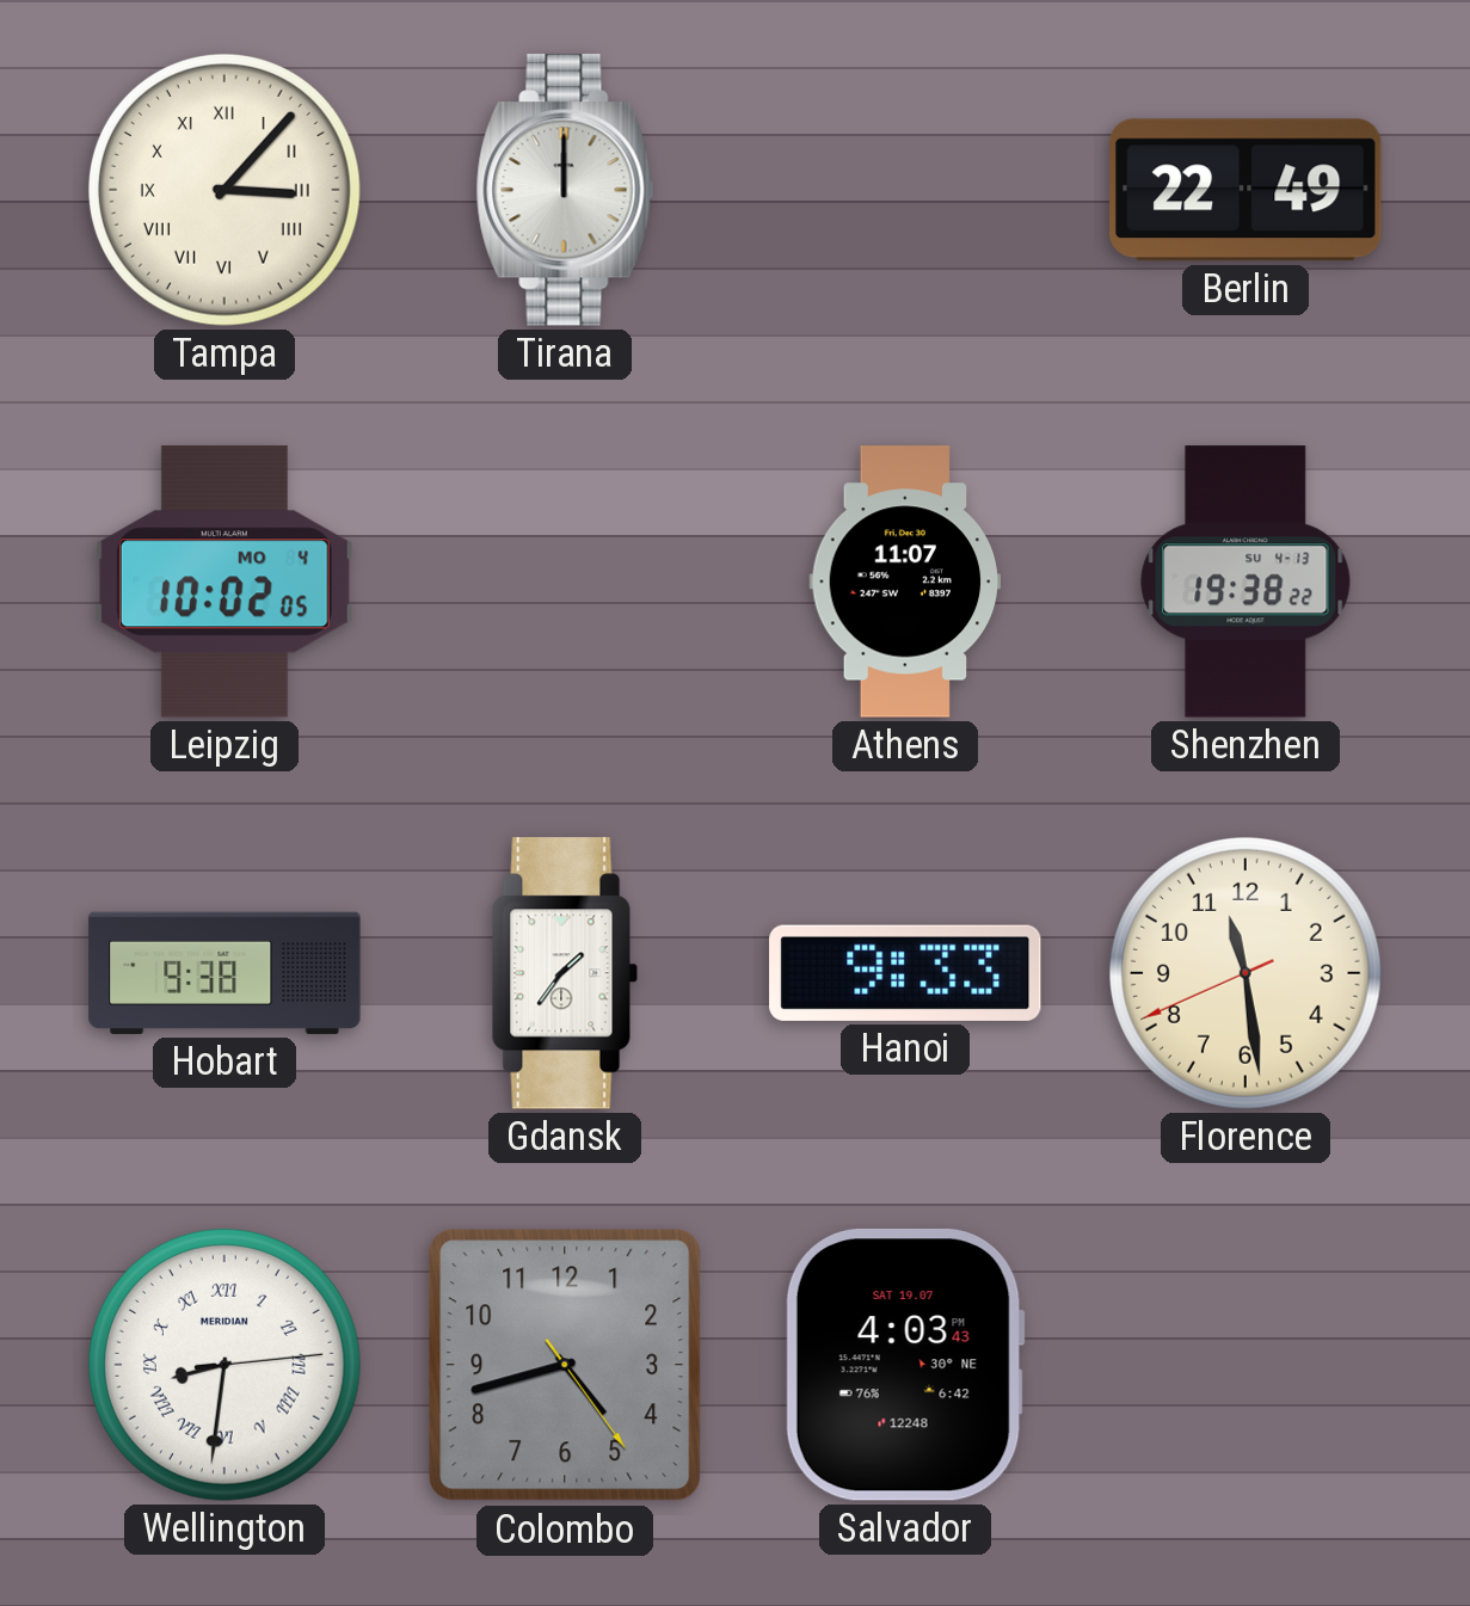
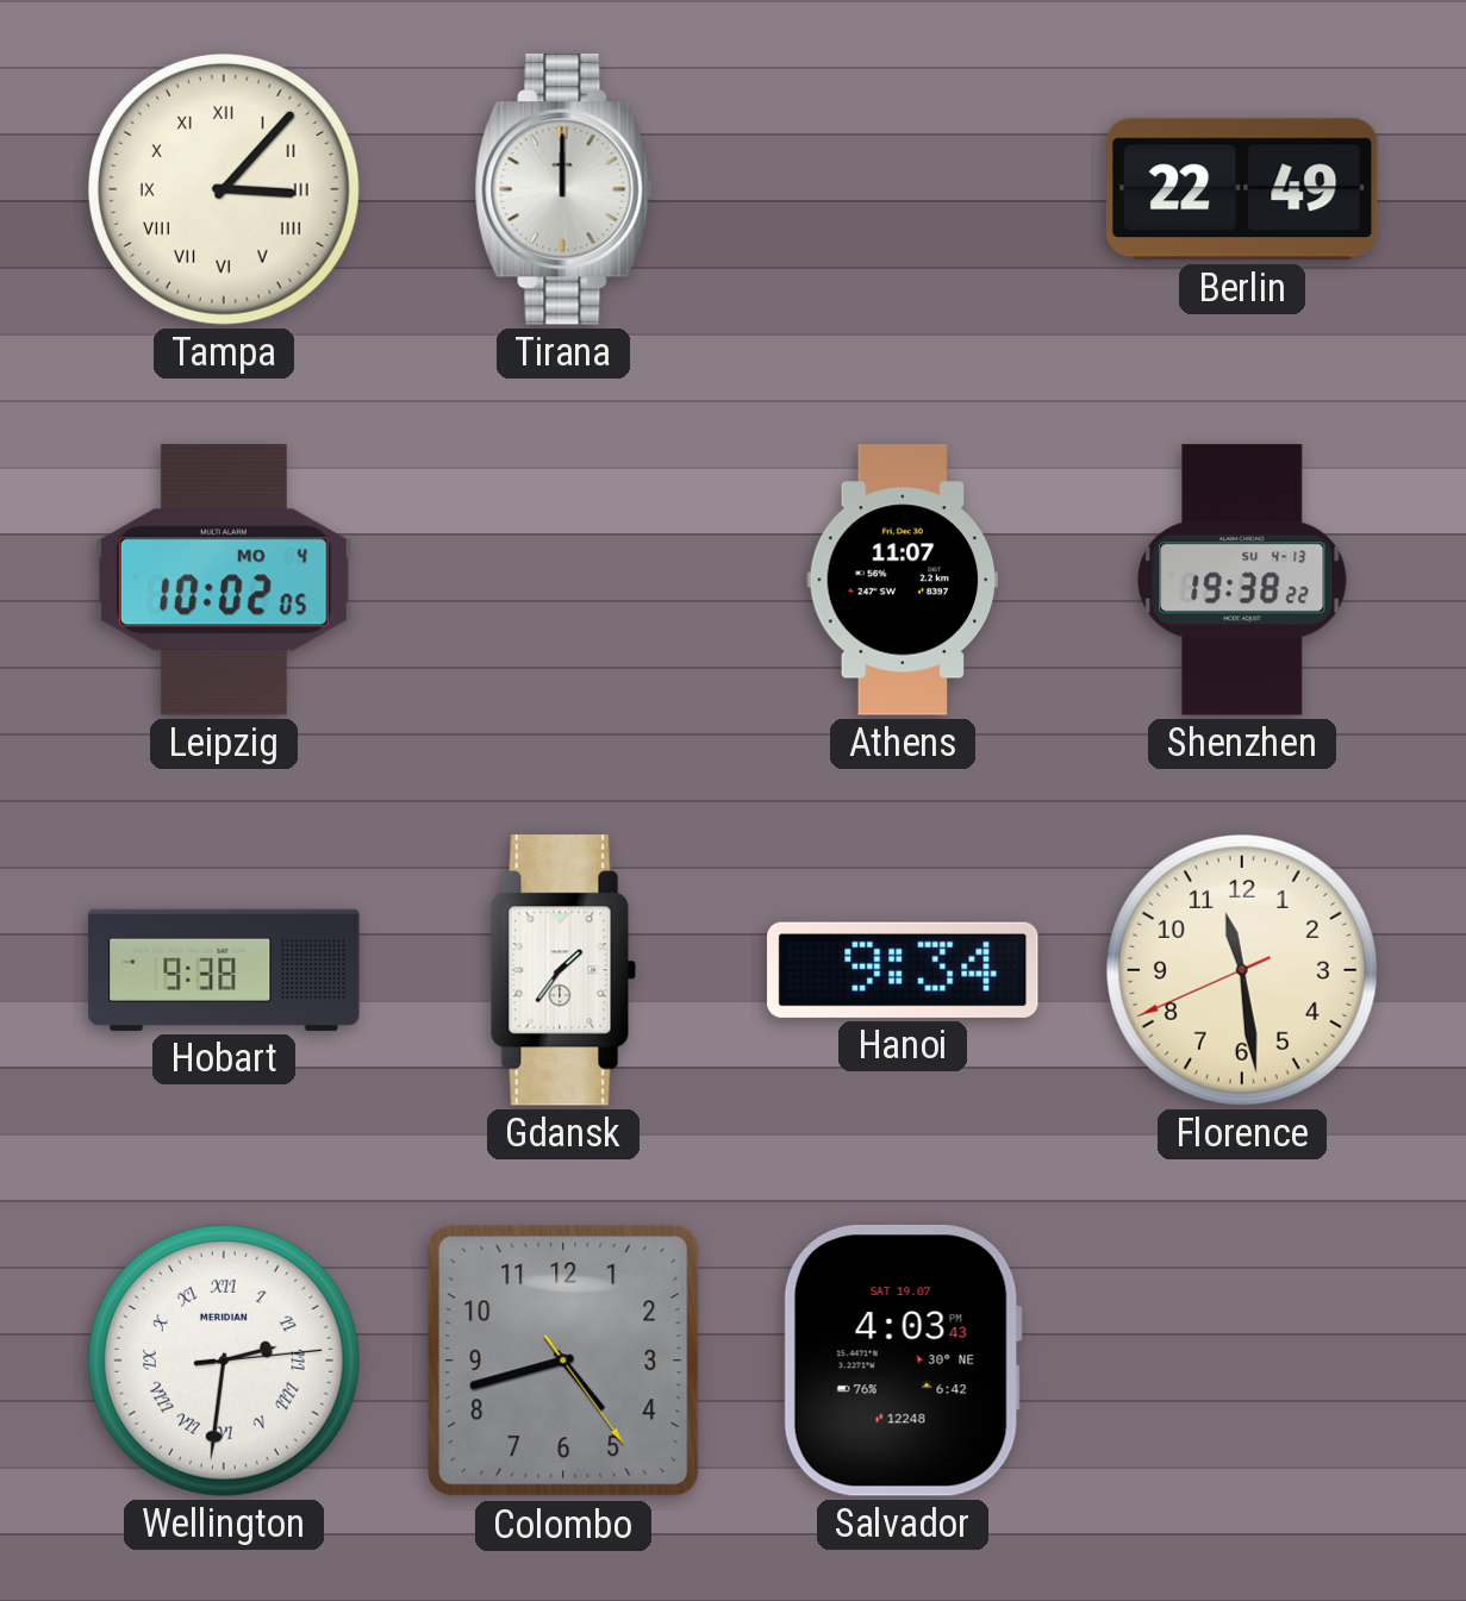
Hanoi: 9:33 -> 9:34 (903, 970)
Wellington: 8:31 -> 2:31 (224, 1361)
